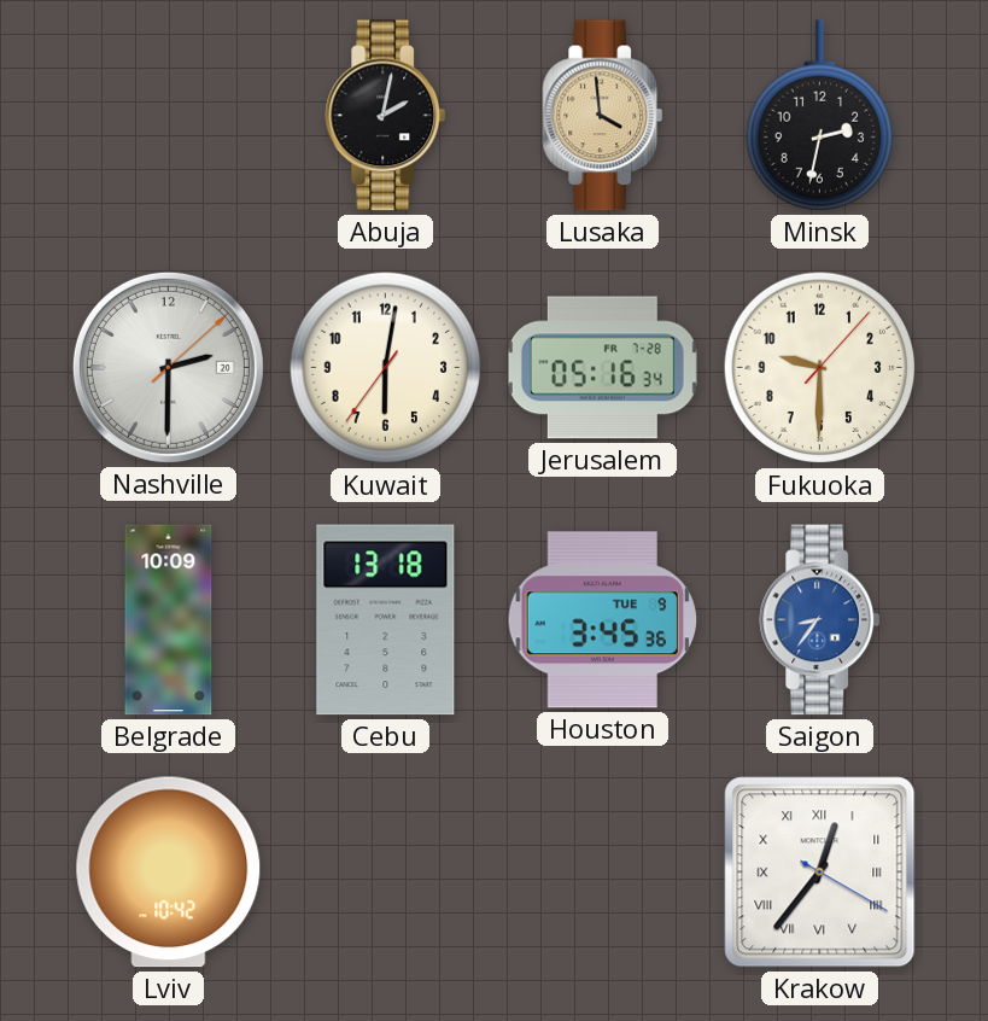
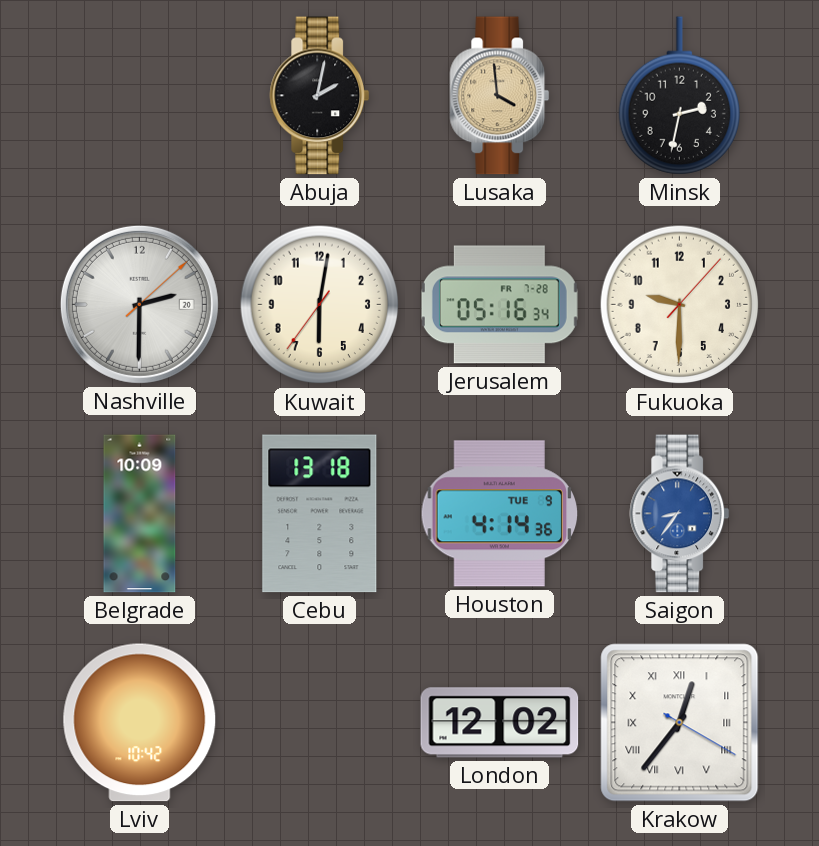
Houston: 3:45 -> 4:14 (500, 514)
London: none -> 12:02 (500, 723)
